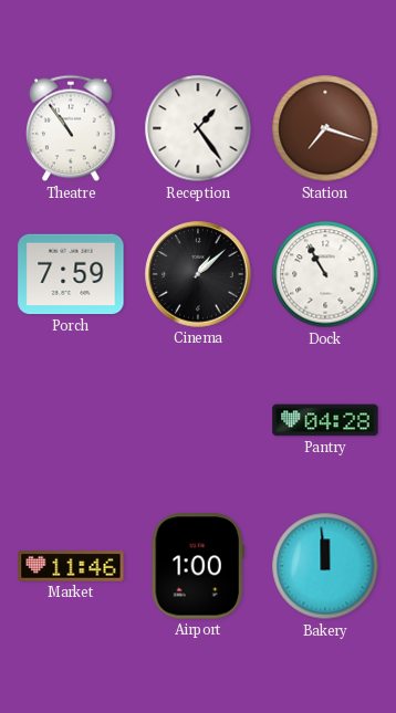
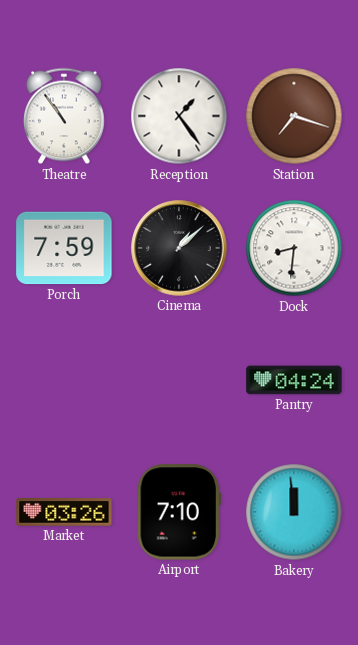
Dock: 10:55 -> 8:31 (294, 248)
Pantry: 04:28 -> 04:24 (294, 380)
Market: 11:46 -> 03:26 (64, 513)
Airport: 1:00 -> 7:10 (179, 512)
